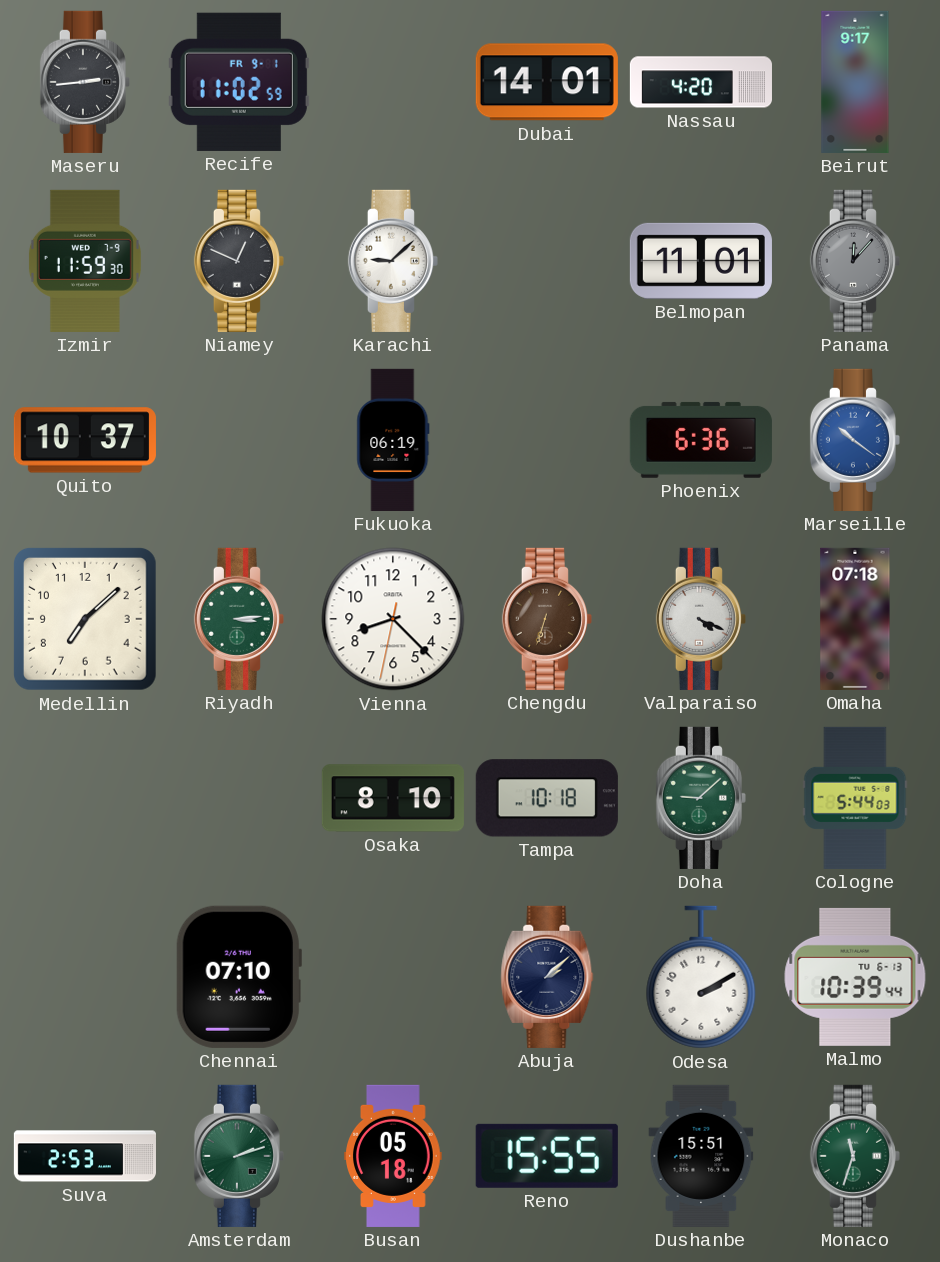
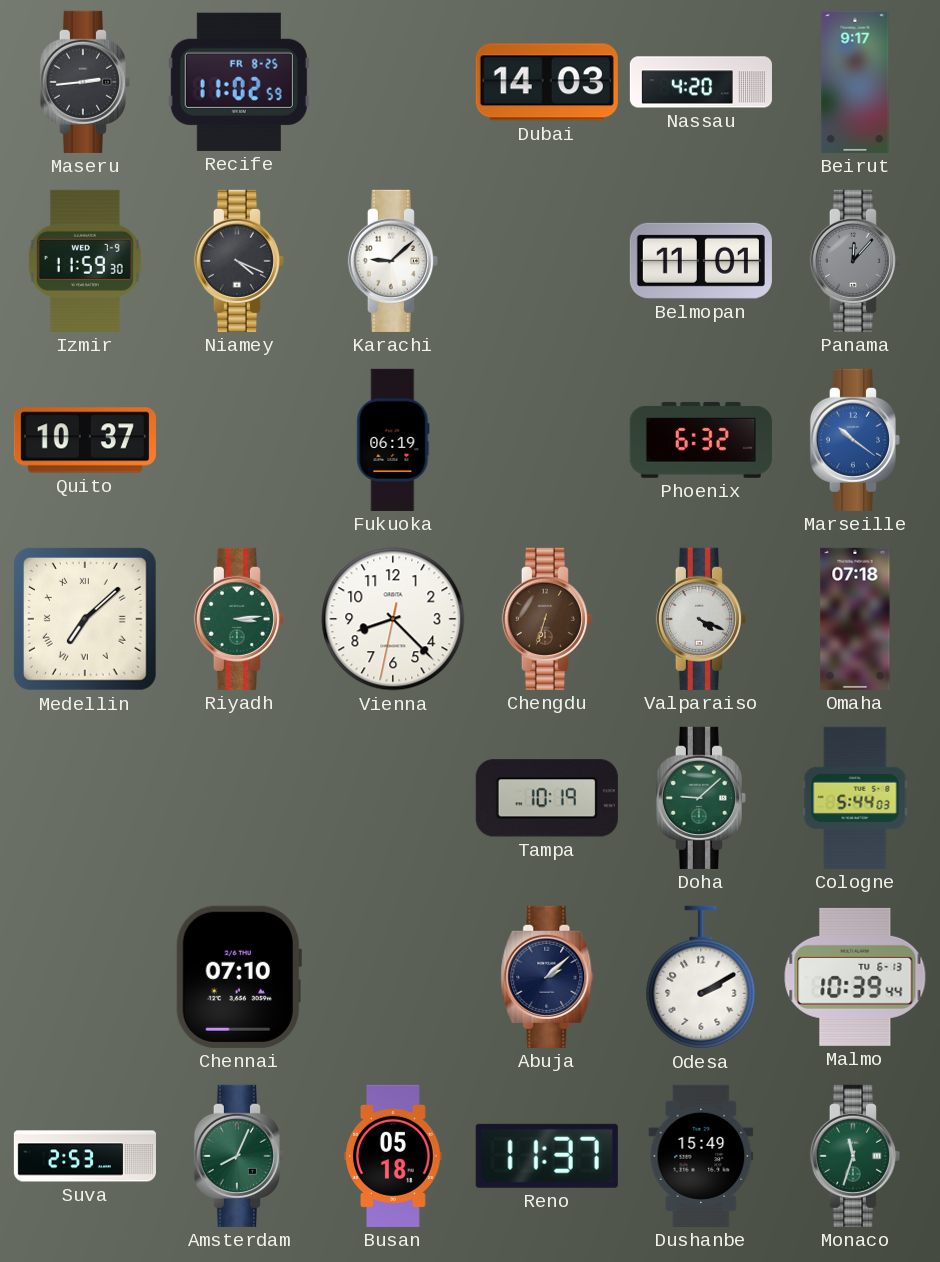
Recife date: FR 9-1 -> FR 8-25 (239, 82)
Dubai: 14:01 -> 14:03 (547, 82)
Niamey: 12:49 -> 4:19 (239, 261)
Phoenix: 6:36 -> 6:32 (701, 440)
Medellin numerals: Arabic -> Roman (86, 620)
Osaka: 8:10 -> none (393, 798)
Tampa: 10:18 -> 10:19 (547, 798)
Amsterdam: 2:12 -> 8:04 (239, 1156)
Reno: 15:55 -> 11:37 (547, 1156)
Dushanbe: 15:51 -> 15:49 (701, 1156)
